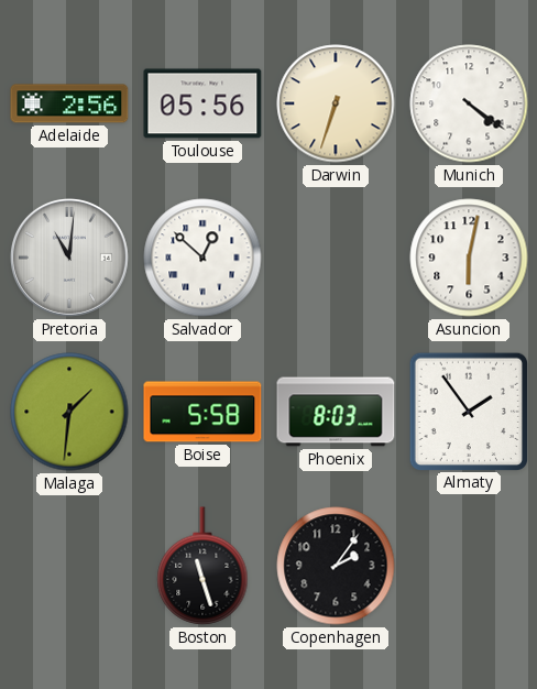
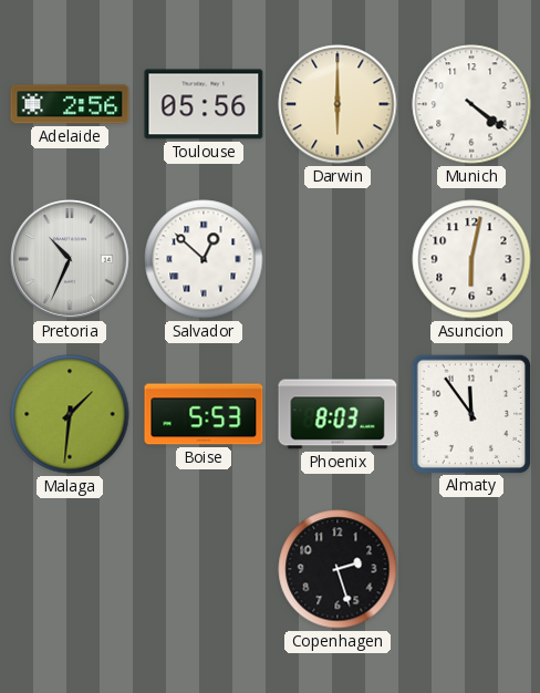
Darwin: 6:33 -> 6:00 (337, 104)
Pretoria: 11:01 -> 10:34 (70, 259)
Boise: 5:58 -> 5:53 (204, 414)
Almaty: 1:54 -> 11:54 (470, 413)
Boston: 11:27 -> none (202, 566)
Copenhagen: 2:06 -> 2:27 (337, 569)
